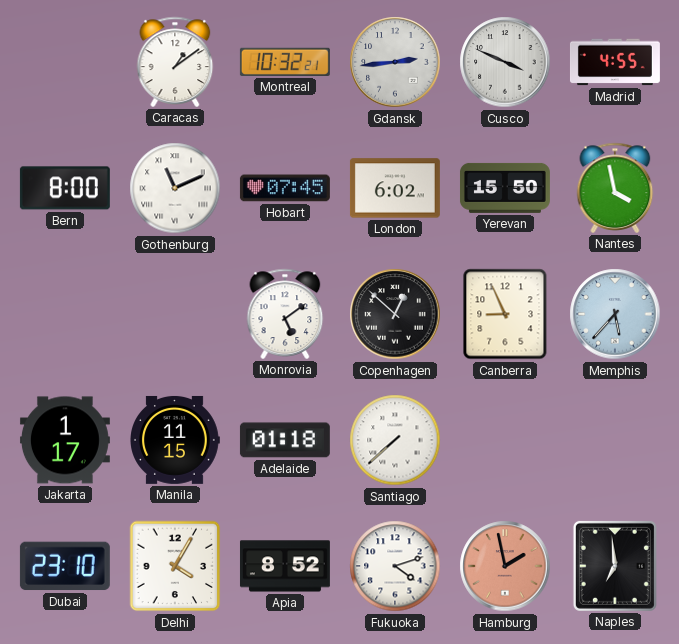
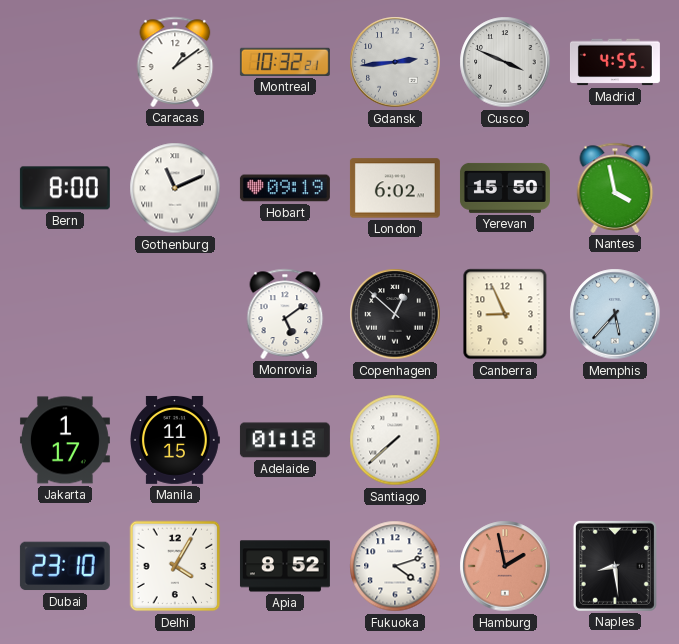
Hobart: 07:45 -> 09:19 (285, 188)
Naples: 6:59 -> 8:29 (615, 566)
